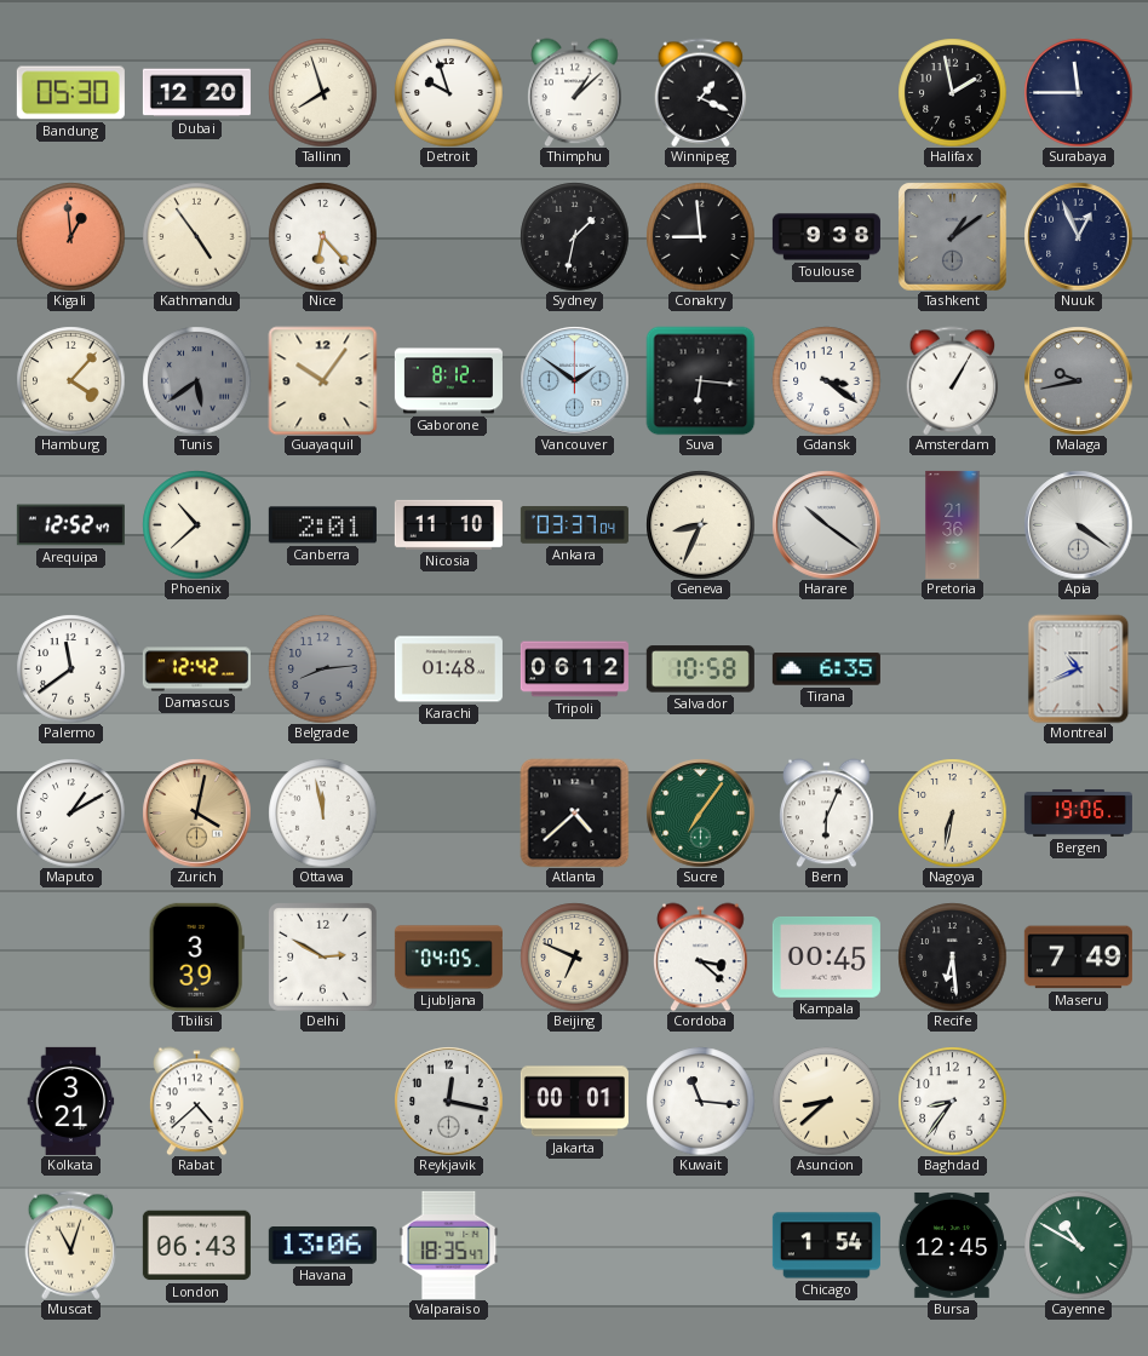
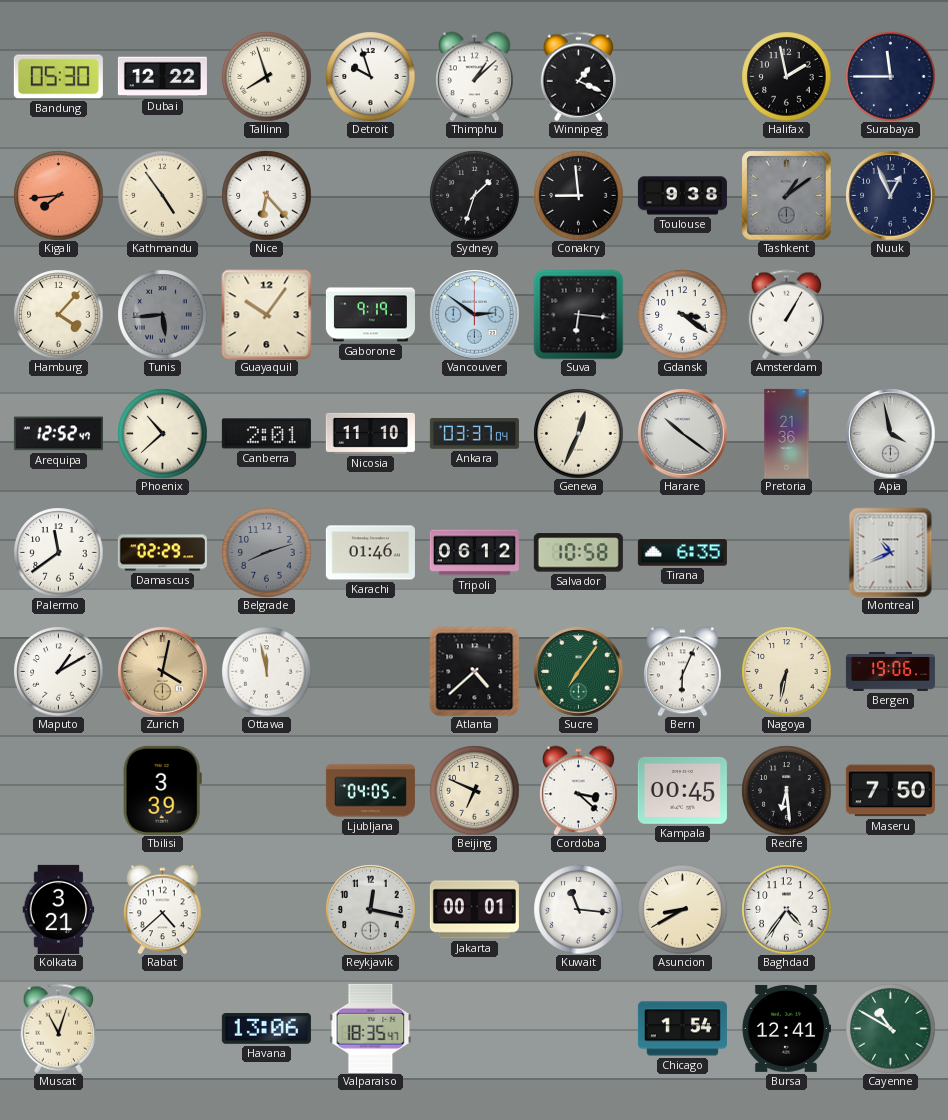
Dubai: 12:20 -> 12:22 (162, 77)
Kigali: 12:59 -> 7:44 (58, 195)
Sydney: 1:32 -> 1:33 (474, 195)
Tunis: 5:39 -> 5:44 (162, 314)
Gaborone: 8:12 -> 9:19 (370, 315)
Vancouver: 1:51 -> 2:51 (474, 314)
Malaga: 9:43 -> none (1078, 380)
Geneva: 8:34 -> 12:34 (578, 433)
Apia: 4:21 -> 3:58 (890, 433)
Damascus: 12:42 -> 02:29 (162, 553)
Belgrade: 8:14 -> 8:12 (266, 552)
Karachi: 01:48 -> 01:46 (370, 553)
Delhi: 2:50 -> none (323, 958)
Maseru: 7:49 -> 7:50 (890, 791)
Asuncion: 8:38 -> 8:40 (682, 909)
Baghdad: 8:36 -> 4:36 (786, 909)
London: 06:43 -> none (196, 1246)
Bursa: 12:45 -> 12:41 (786, 1028)
